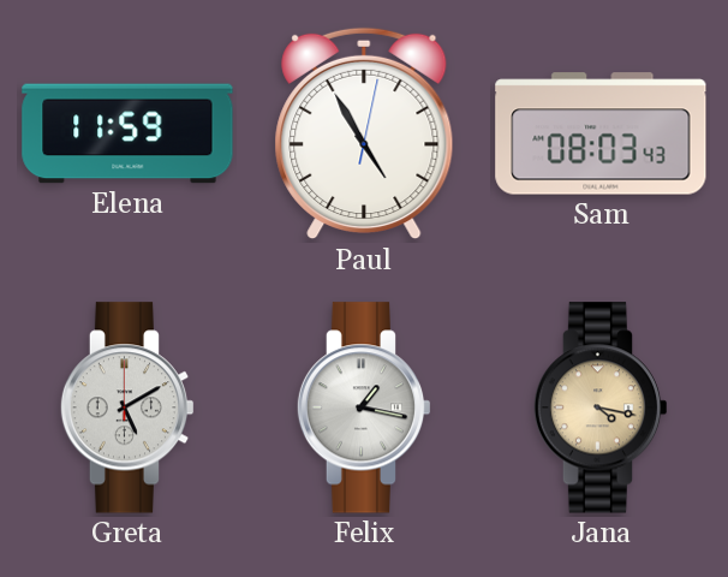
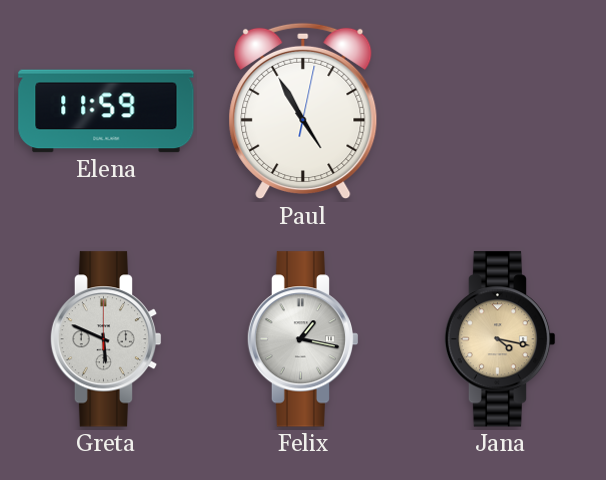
Sam: 08:03 -> none (601, 133)
Greta: 5:10 -> 5:49 (106, 339)
